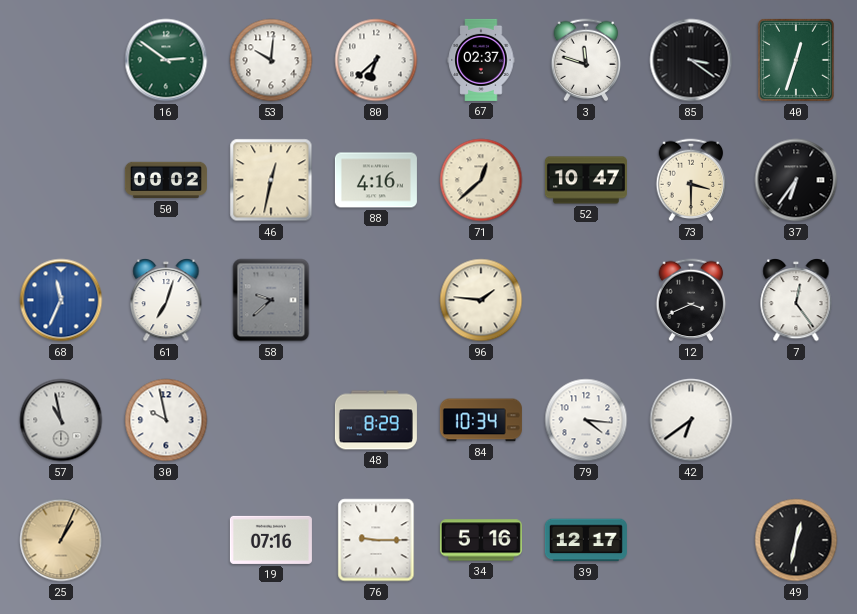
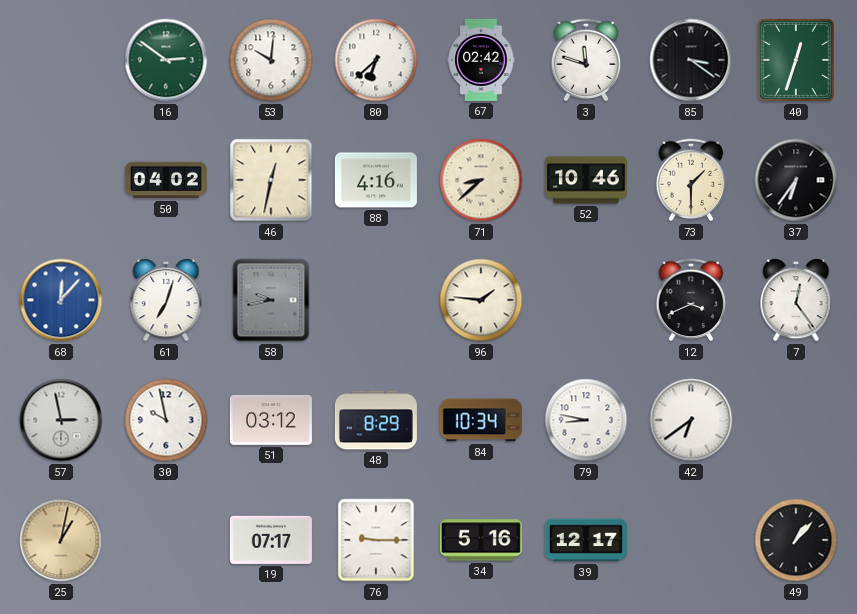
67: 02:37 -> 02:42 (481, 60)
50: 00:02 -> 04:02 (166, 180)
71: 12:38 -> 8:38 (481, 180)
52: 10:47 -> 10:46 (586, 180)
73: 3:30 -> 1:30 (691, 180)
68: 11:34 -> 12:07 (61, 300)
58: 9:38 -> 9:43 (271, 300)
57: 10:58 -> 2:58 (61, 420)
51: none -> 03:12 (271, 420)
79: 4:16 -> 8:47 (586, 420)
25: 1:04 -> 1:02 (61, 540)
19: 07:16 -> 07:17 (271, 540)
49: 12:32 -> 1:07 (796, 540)
